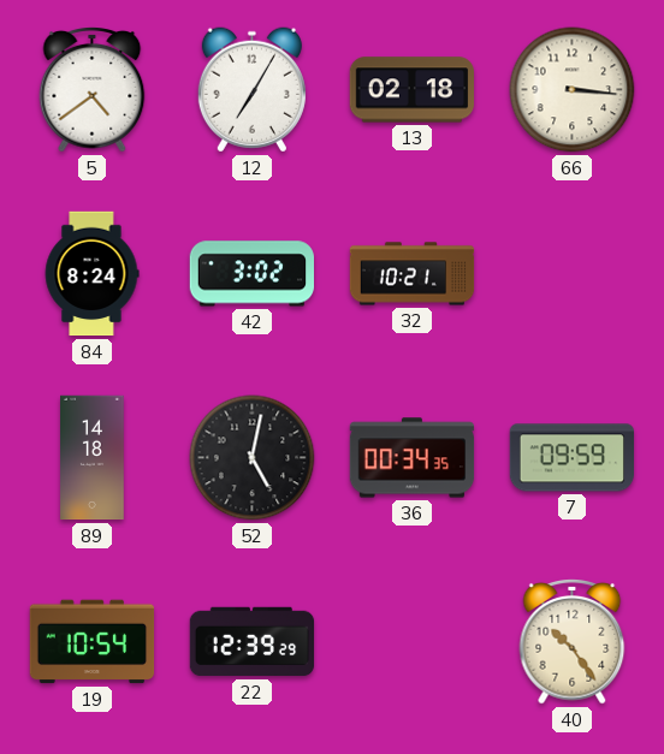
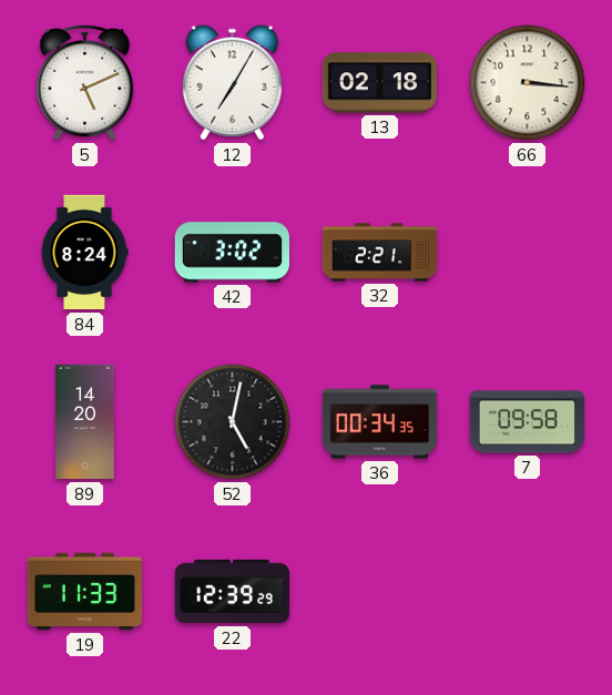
5: 4:39 -> 5:11 (85, 83)
32: 10:21 -> 2:21 (380, 253)
89: 14:18 -> 14:20 (85, 422)
7: 09:59 -> 09:58 (527, 422)
19: 10:54 -> 11:33 (85, 592)
40: 10:24 -> none (573, 642)
